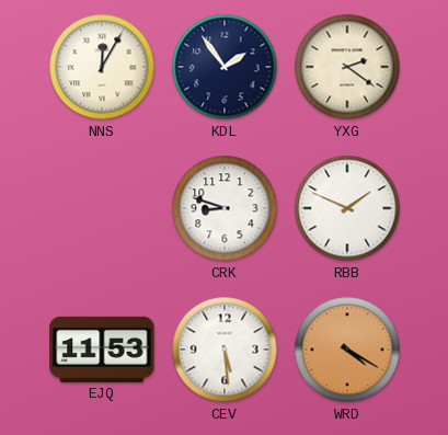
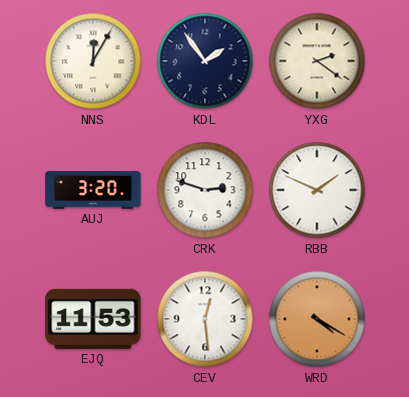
AUJ: none -> 3:20 (93, 190)
CRK: 8:48 -> 2:48 (205, 190)
CEV: 5:29 -> 12:29 (205, 319)
